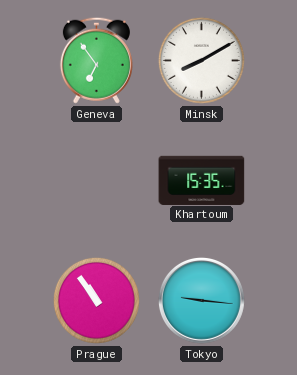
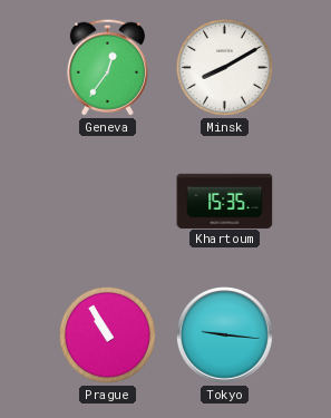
Geneva: 6:54 -> 12:36 (107, 67)
Prague: 10:54 -> 10:55 (107, 334)
